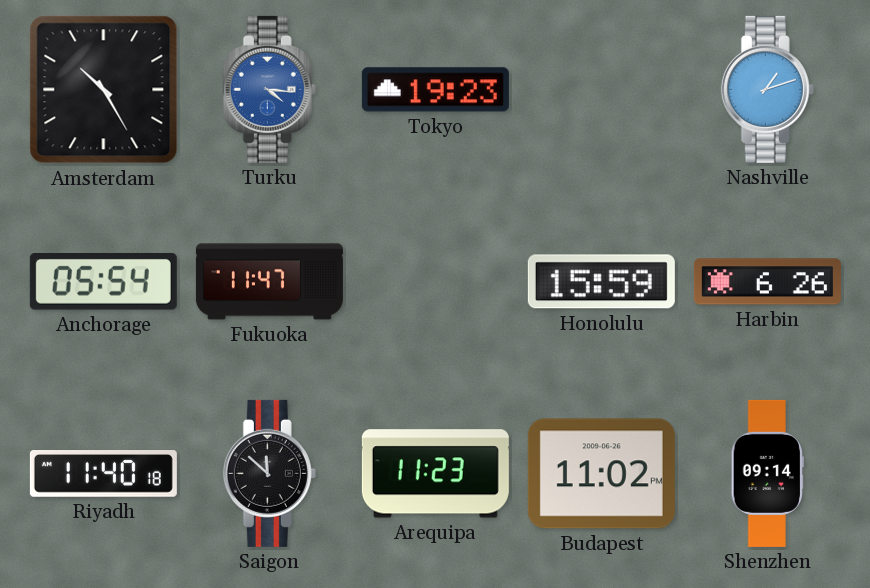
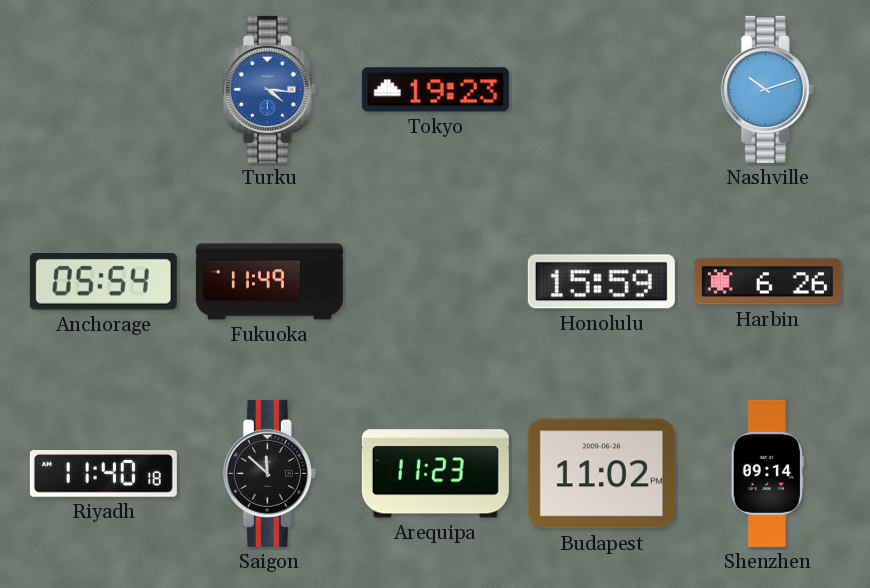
Amsterdam: 10:25 -> none (104, 90)
Nashville: 1:12 -> 10:12 (767, 89)
Fukuoka: 11:47 -> 11:49 (269, 282)
